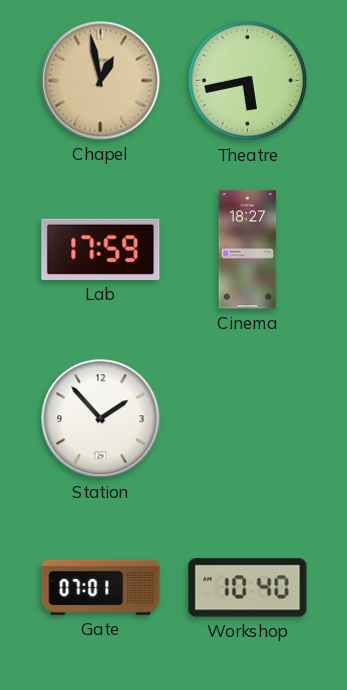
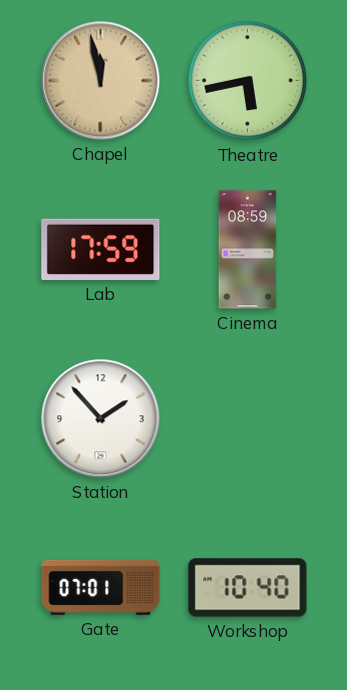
Chapel: 12:58 -> 11:58 (101, 81)
Cinema: 18:27 -> 08:59 (248, 250)
